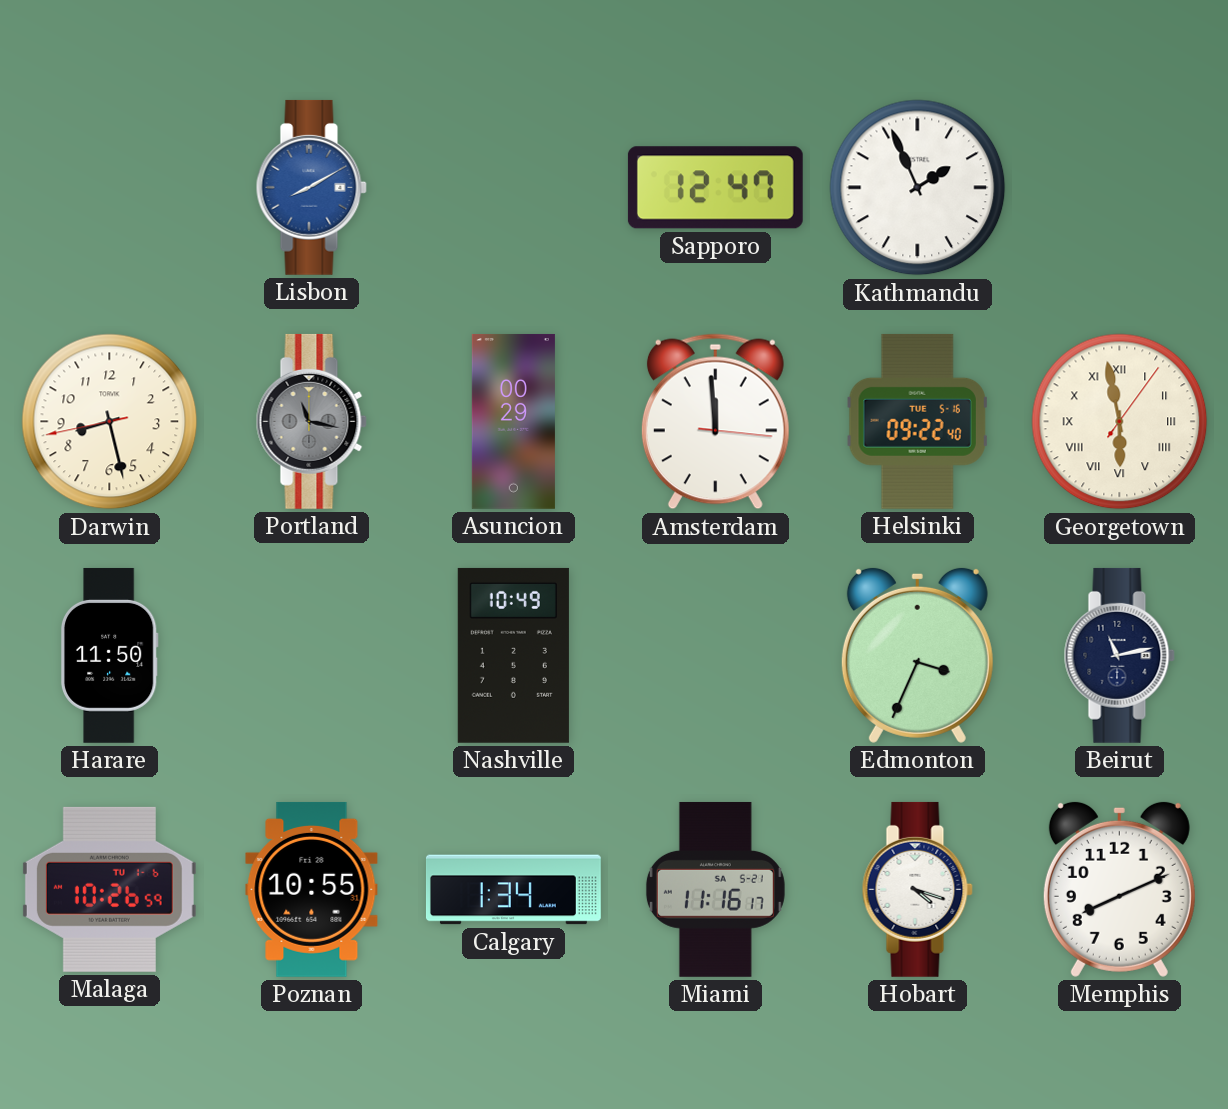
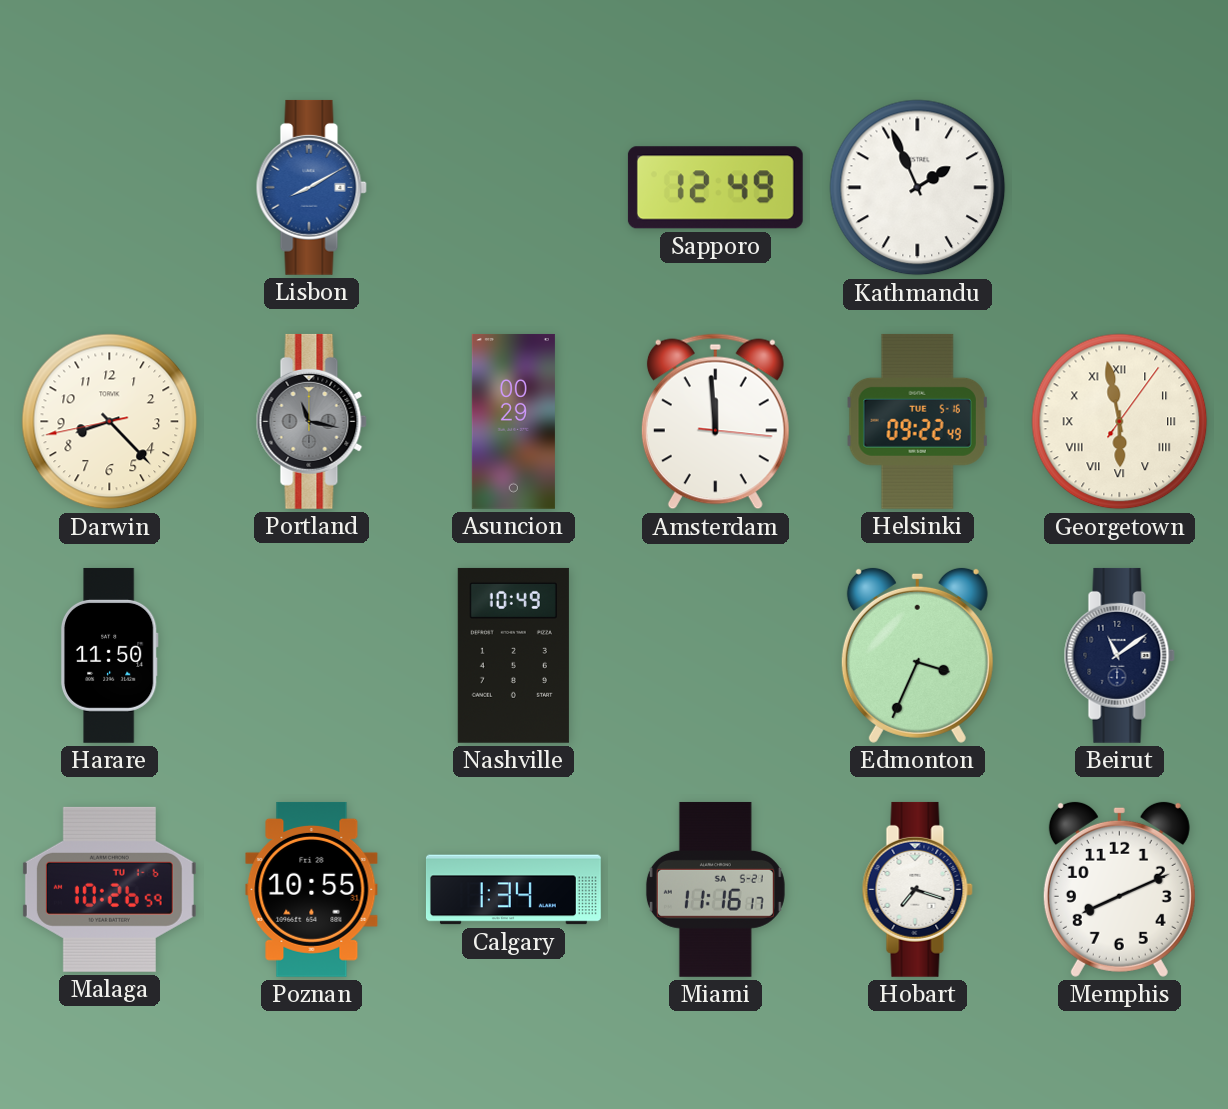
Sapporo: 12:47 -> 12:49 (715, 188)
Darwin: 8:27 -> 8:22 (110, 422)
Helsinki: 09:22:40 -> 09:22:49 (917, 421)
Beirut: 11:13 -> 11:09 (1119, 655)
Hobart: 4:18 -> 7:18 (917, 889)
